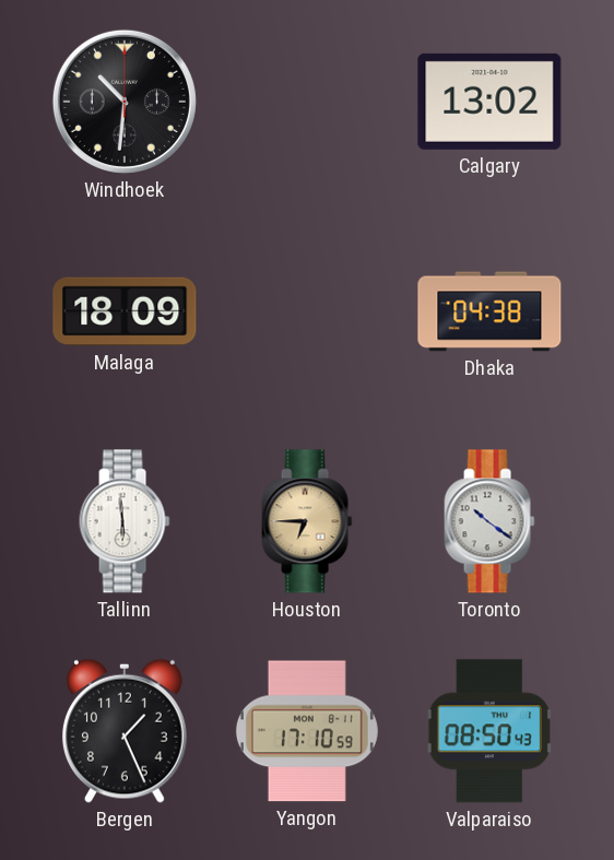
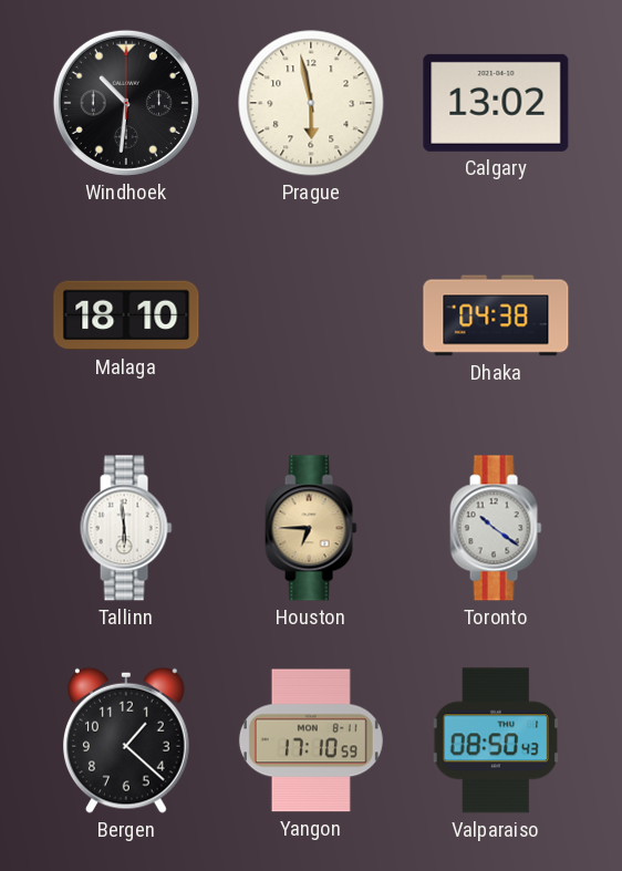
Prague: none -> 5:58 (311, 103)
Malaga: 18:09 -> 18:10 (126, 315)
Bergen: 1:26 -> 1:22 (127, 740)
